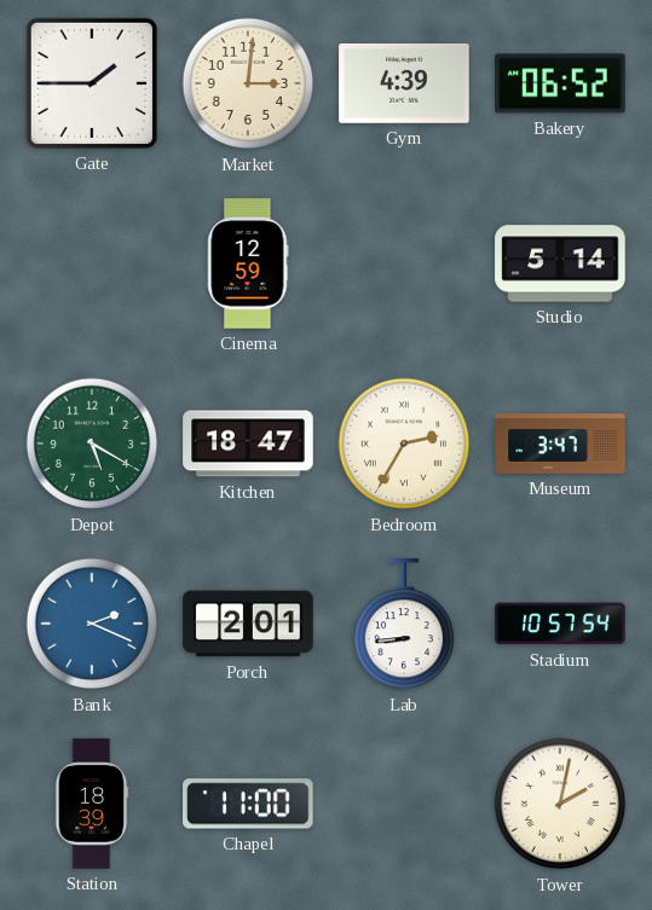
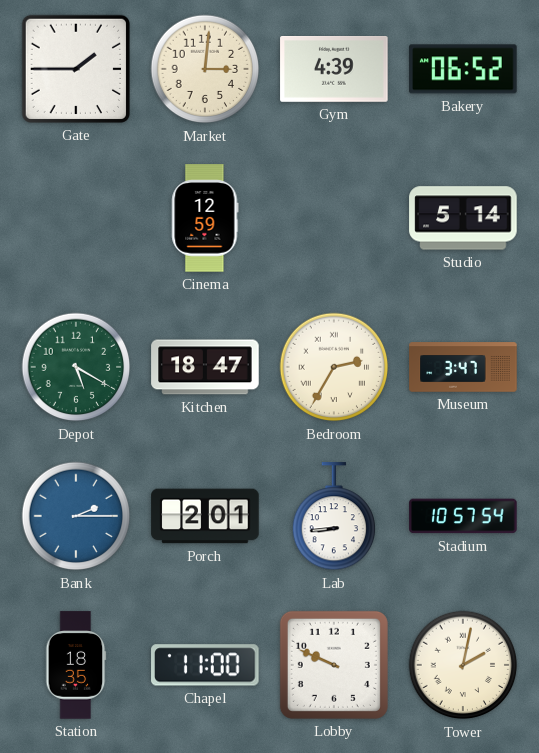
Bank: 2:19 -> 2:15 (76, 516)
Station: 18:39 -> 18:35 (76, 665)
Lobby: none -> 9:49 (334, 665)
